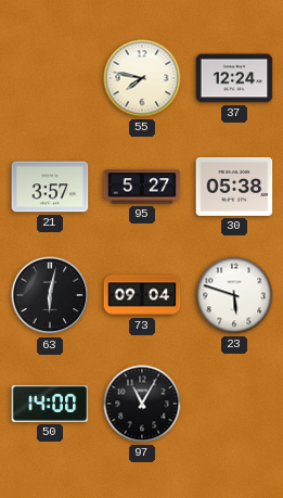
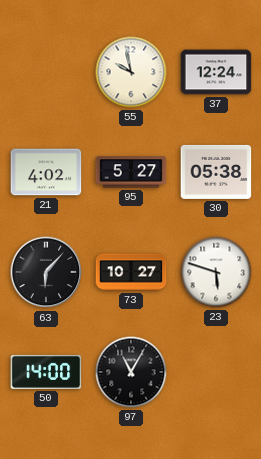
55: 7:47 -> 9:58 (131, 72)
21: 3:57 -> 4:02 (46, 172)
63: 6:02 -> 6:07 (46, 272)
73: 09:04 -> 10:27 (131, 272)
